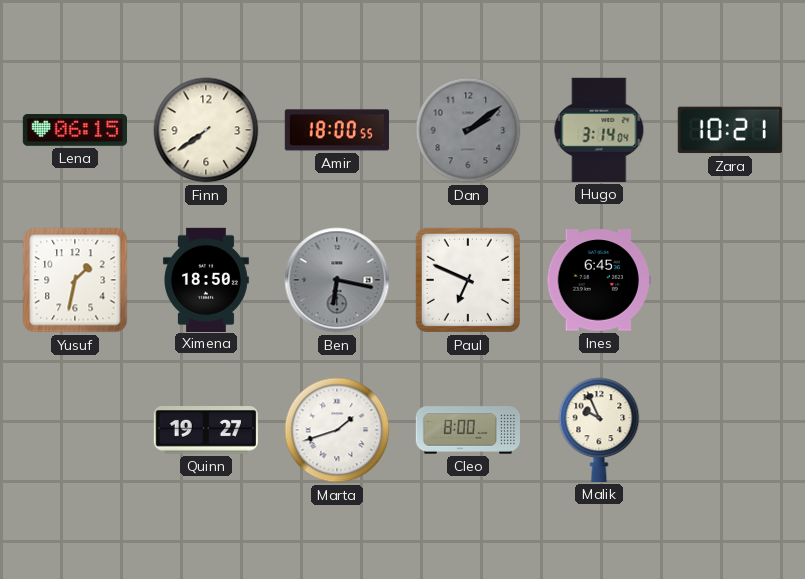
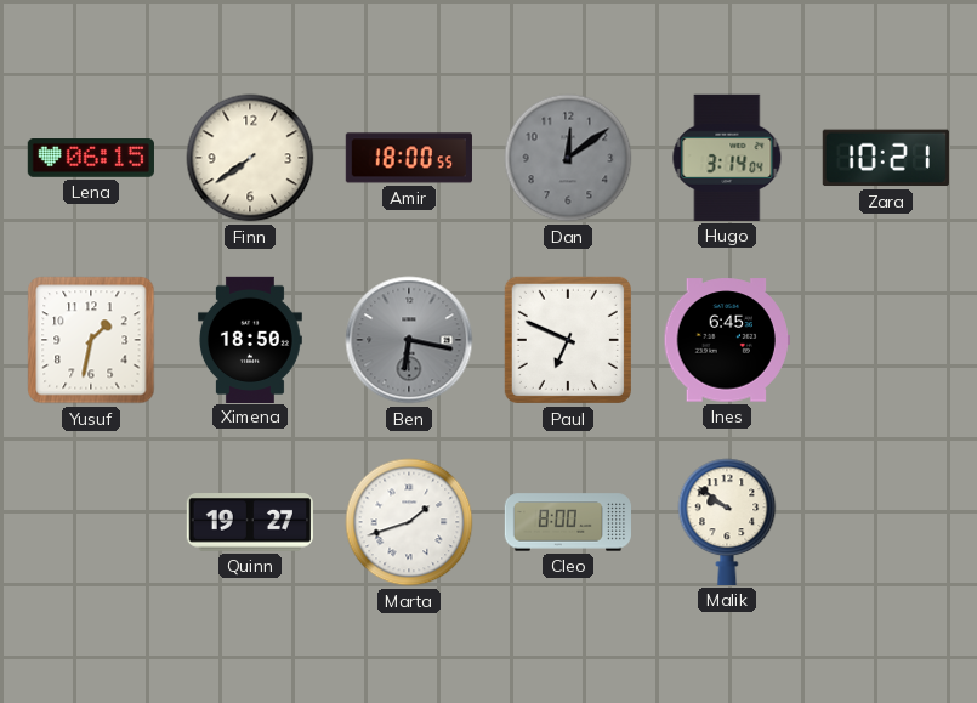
Dan: 2:09 -> 12:09 (568, 158)
Malik: 9:56 -> 9:51 (727, 522)
